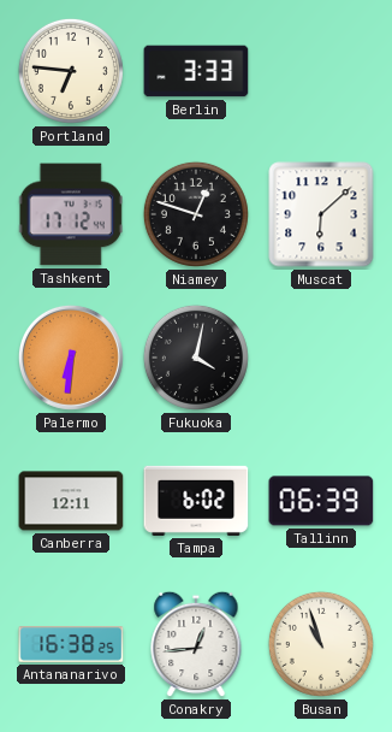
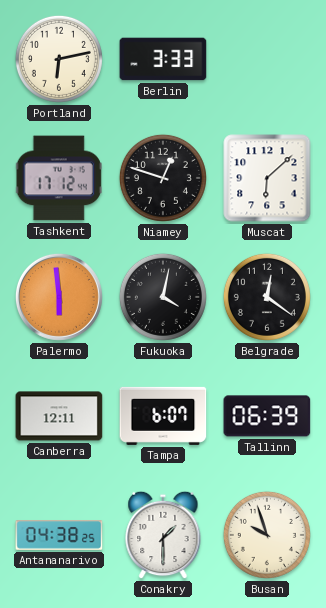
Portland: 6:46 -> 6:13 (59, 59)
Palermo: 6:31 -> 5:59 (59, 297)
Belgrade: none -> 12:21 (267, 297)
Tampa: 6:02 -> 6:07 (163, 416)
Antananarivo: 16:38 -> 04:38 (59, 535)
Conakry: 12:44 -> 1:30 (163, 535)
Busan: 10:57 -> 9:57 (267, 535)
